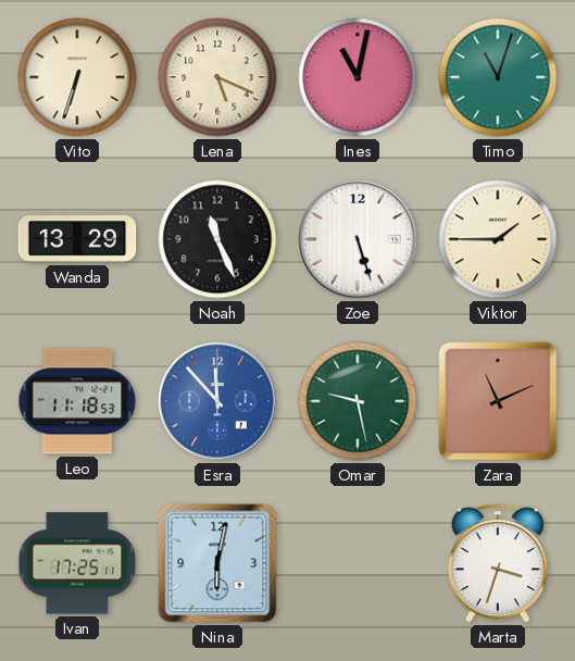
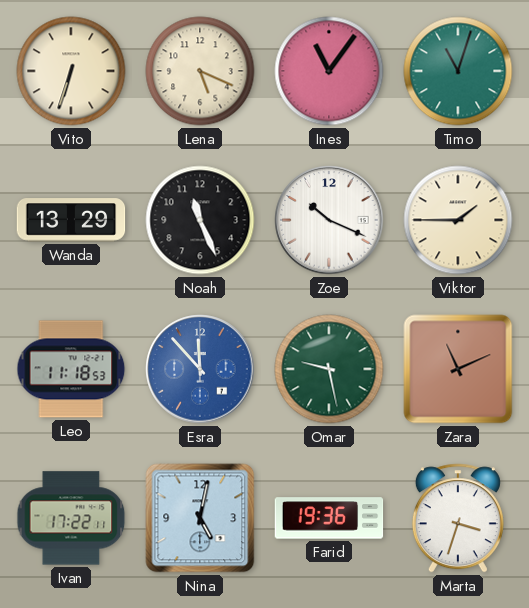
Ines: 11:02 -> 11:06 (329, 71)
Zoe: 5:27 -> 10:19 (329, 220)
Ivan: 17:25 -> 17:22 (71, 518)
Nina: 6:02 -> 5:02 (200, 518)
Farid: none -> 19:36 (329, 518)
